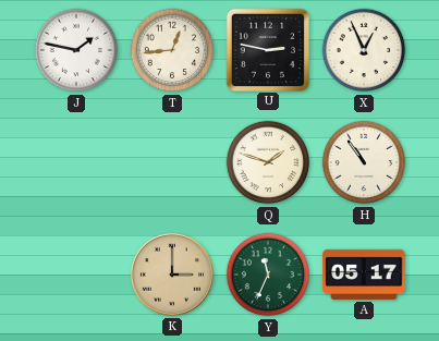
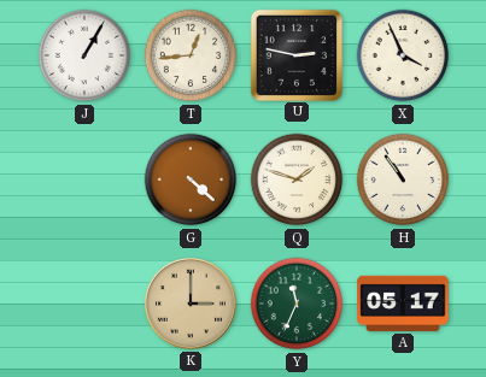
J: 1:47 -> 1:05 (84, 55)
X: 12:56 -> 3:56 (403, 55)
G: none -> 4:22 (191, 179)
